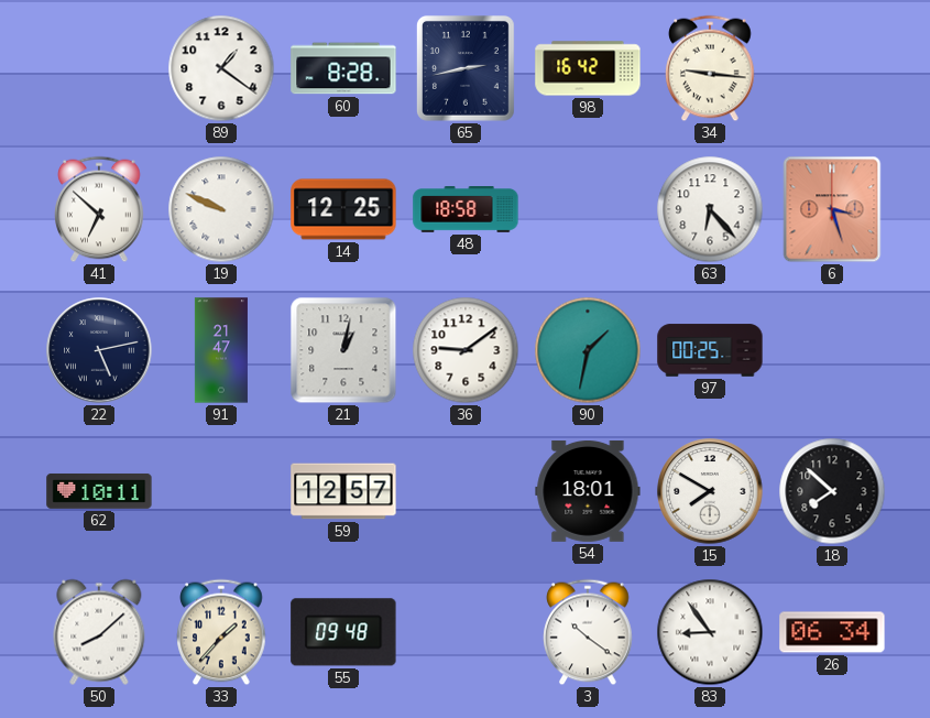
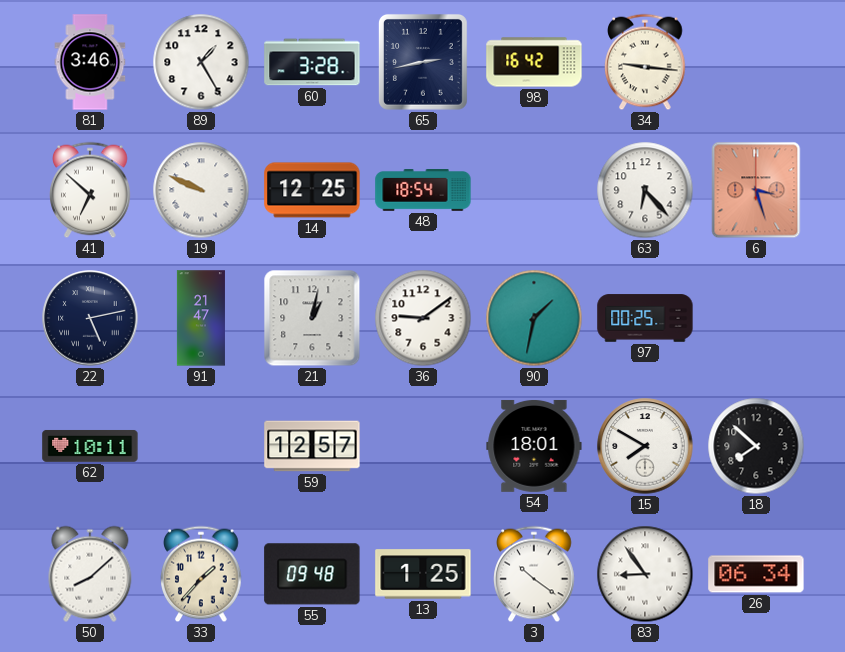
81: none -> 3:46 (90, 62)
89: 1:21 -> 1:25 (201, 62)
60: 8:28 -> 3:28 (312, 62)
48: 18:58 -> 18:54 (423, 191)
13: none -> 1:25 (423, 574)
